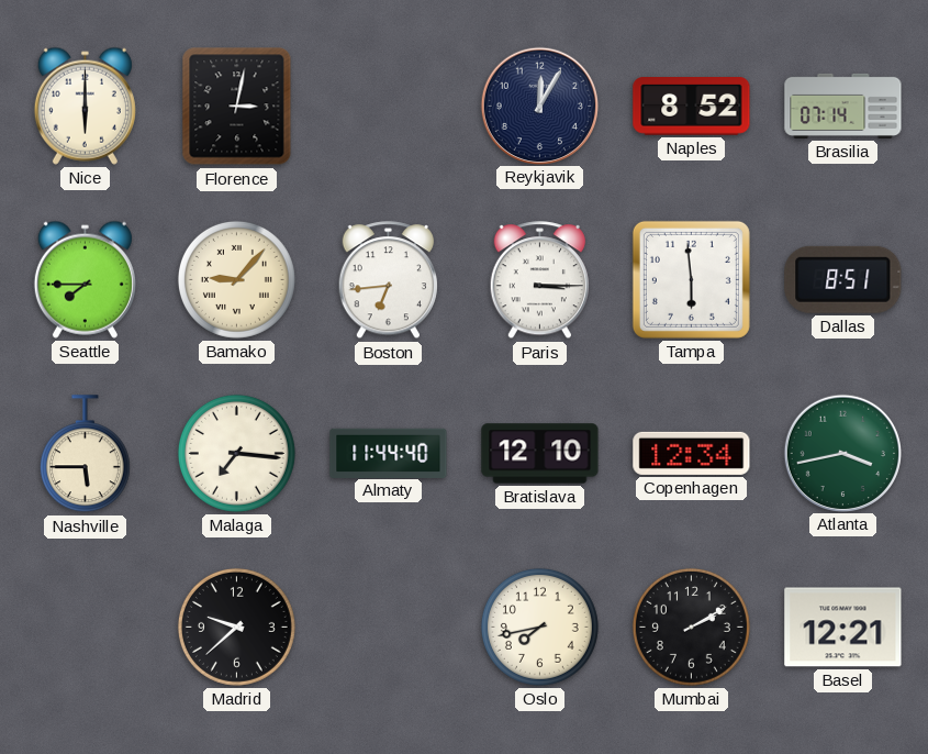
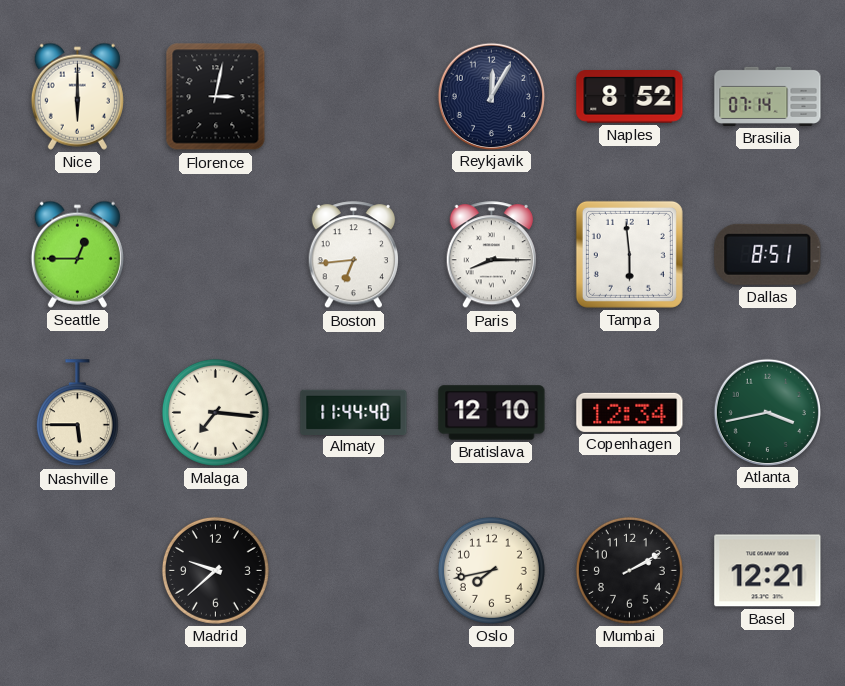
Seattle: 7:45 -> 12:45 (77, 254)
Bamako: 9:07 -> none (236, 279)
Paris: 3:15 -> 8:15 (491, 255)
